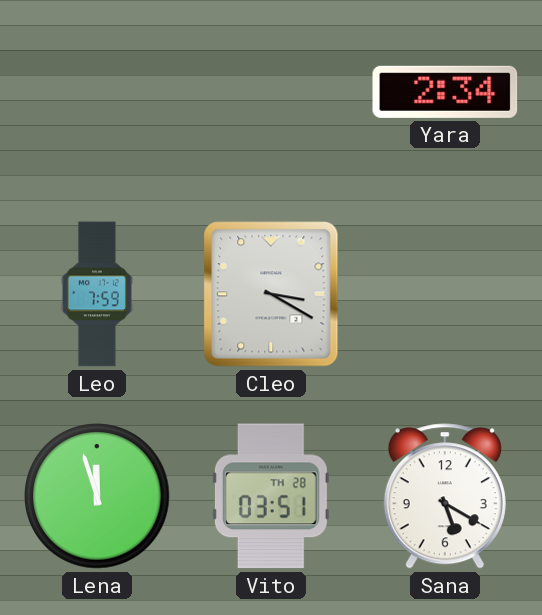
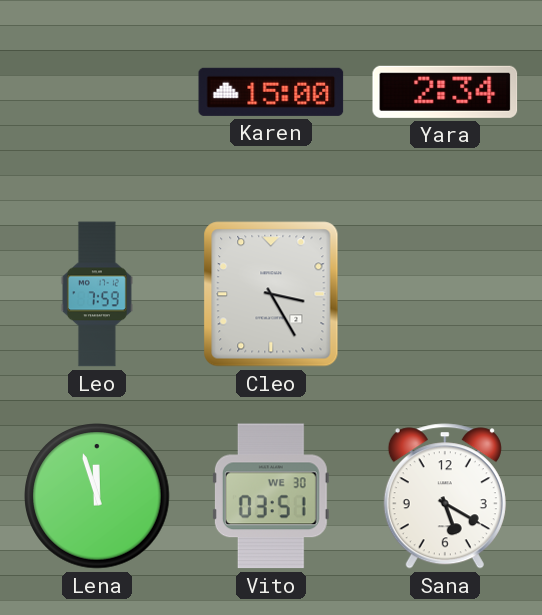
Karen: none -> 15:00 (271, 92)
Cleo: 3:20 -> 3:25 (271, 294)
Vito date: TH 28 -> WE 30 (271, 496)
